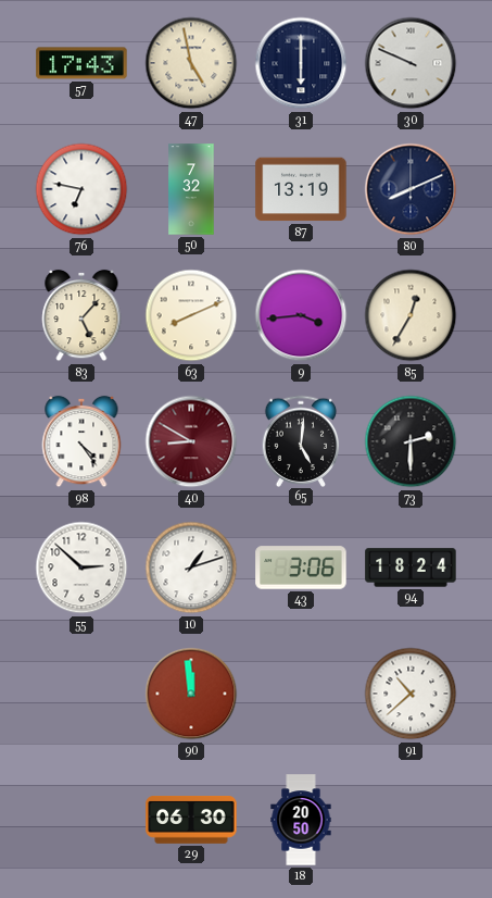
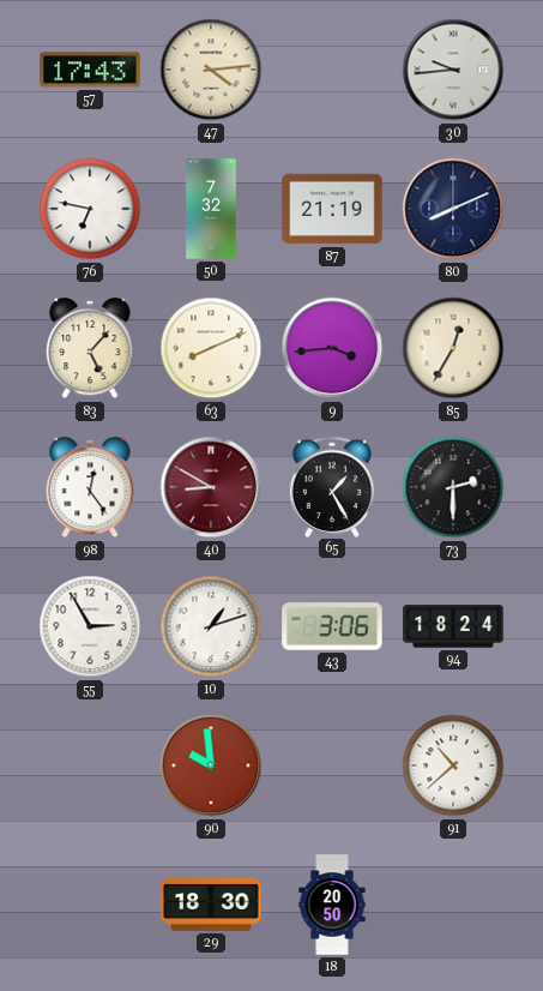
47: 4:58 -> 4:14 (211, 70)
31: 6:00 -> none (301, 63)
30: 9:49 -> 9:44 (453, 70)
87: 13:19 -> 21:19 (332, 209)
98: 4:24 -> 12:24 (90, 487)
65: 5:01 -> 1:25 (332, 486)
55: 2:52 -> 2:55 (90, 626)
90: 11:59 -> 9:59 (211, 765)
29: 06:30 -> 18:30 (211, 906)
